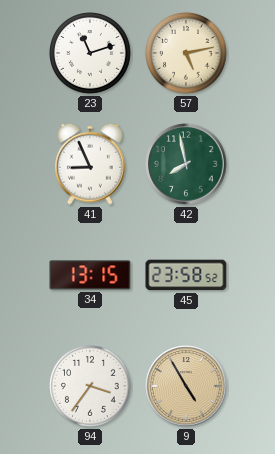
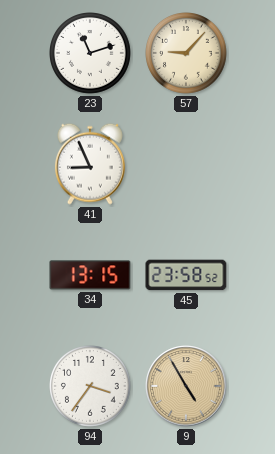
57: 5:13 -> 9:07 (187, 54)
42: 7:58 -> none (186, 164)
